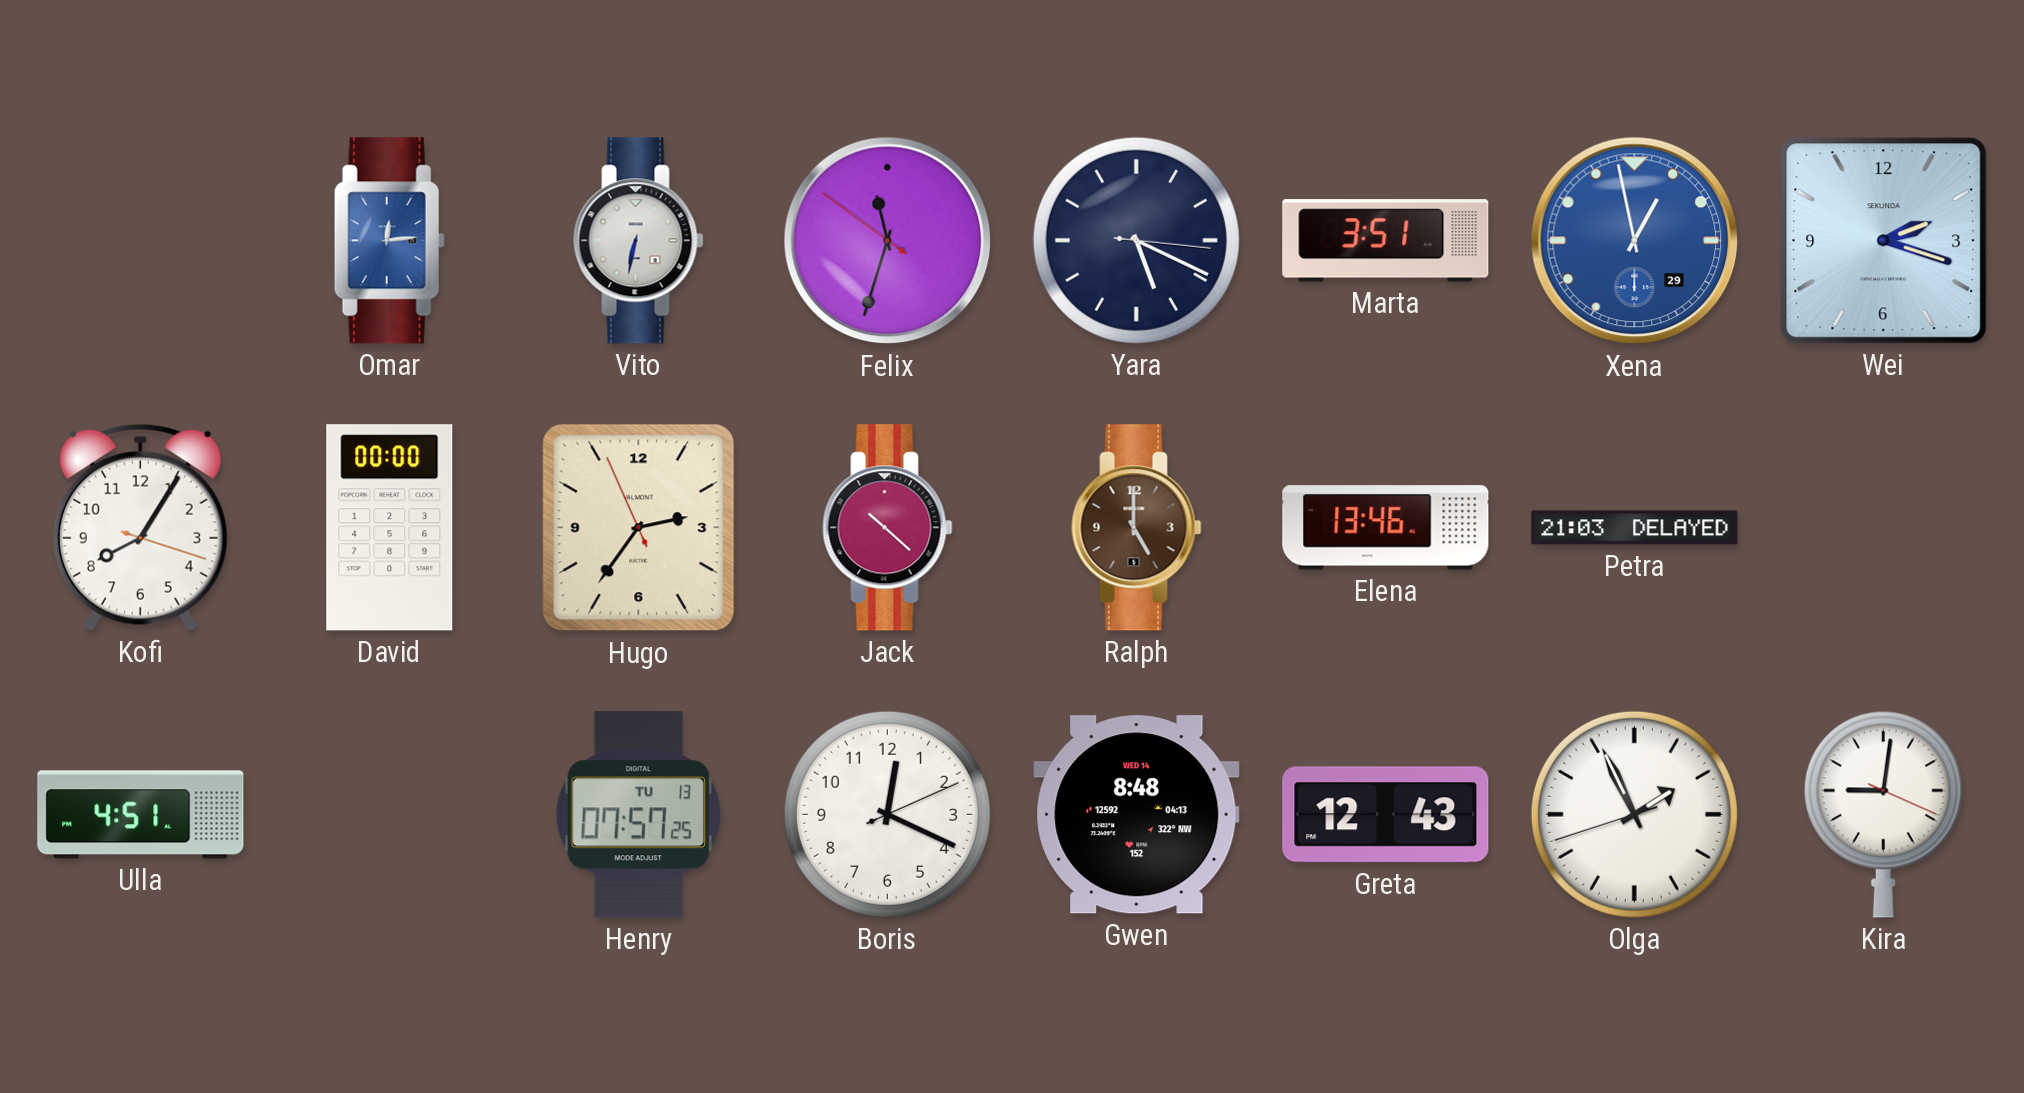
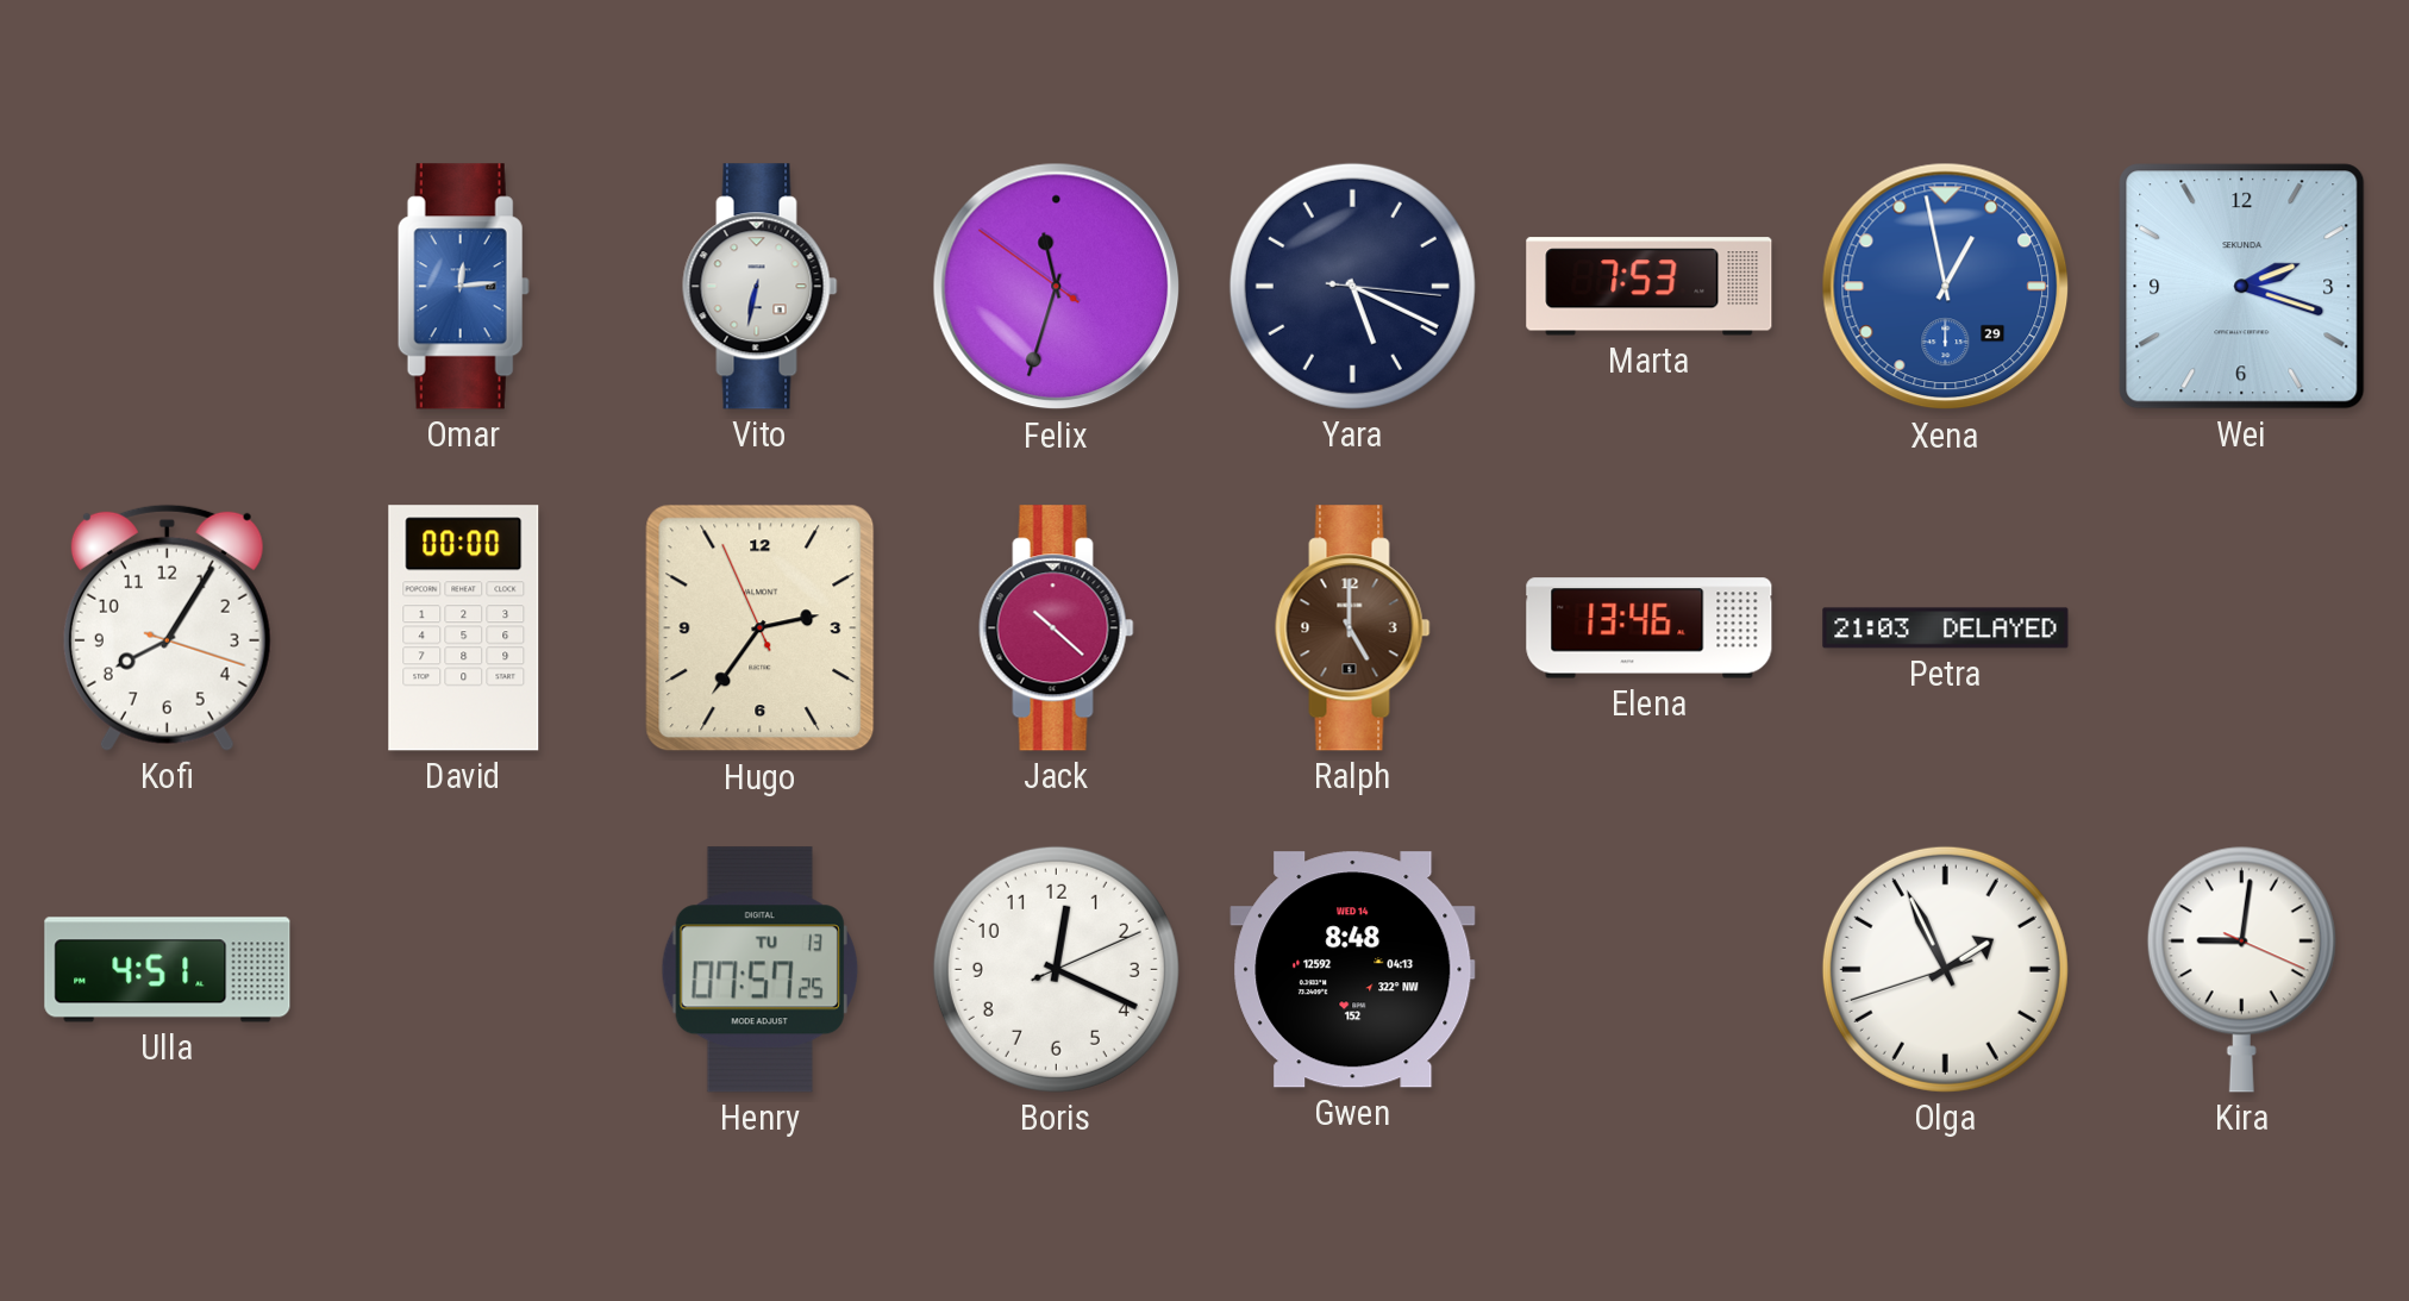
Marta: 3:51 -> 7:53 (1650, 287)
Greta: 12:43 -> none (1386, 815)
